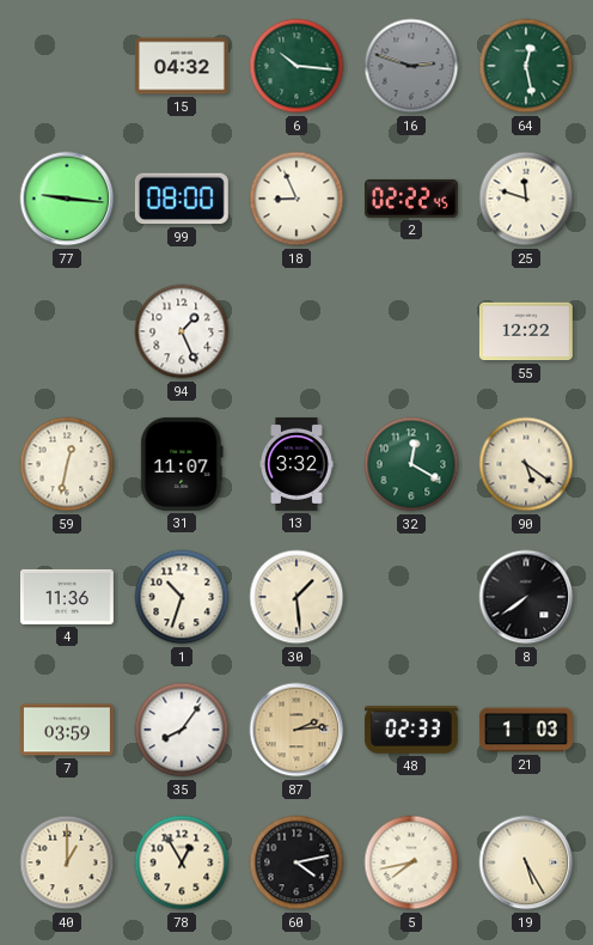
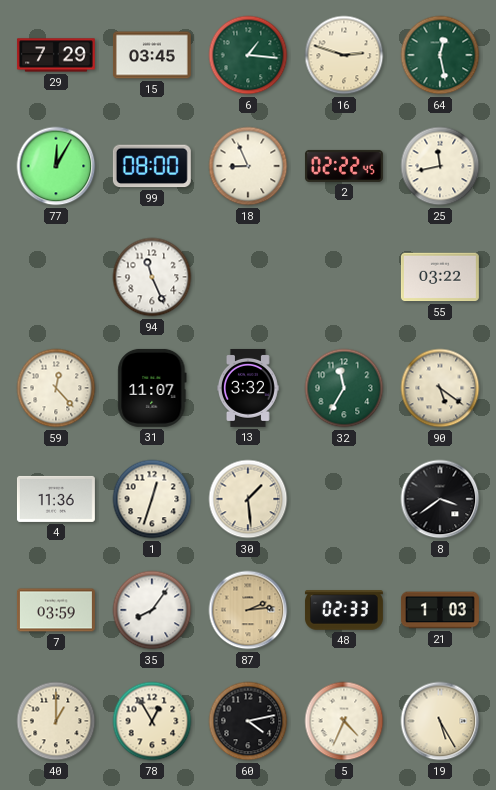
29: none -> 7:29 (56, 55)
15: 04:32 -> 03:45 (152, 55)
6: 10:16 -> 1:16 (248, 55)
16 dial: grey -> cream (344, 55)
77: 9:16 -> 12:05 (56, 166)
25: 11:48 -> 11:43 (440, 166)
94: 1:26 -> 11:26 (152, 277)
55: 12:22 -> 03:22 (440, 277)
59: 12:32 -> 12:23 (56, 388)
32: 12:20 -> 11:35 (344, 388)
1: 10:33 -> 12:33 (152, 499)
8: 7:39 -> 3:39 (440, 499)
5: 7:43 -> 4:34 (344, 721)
